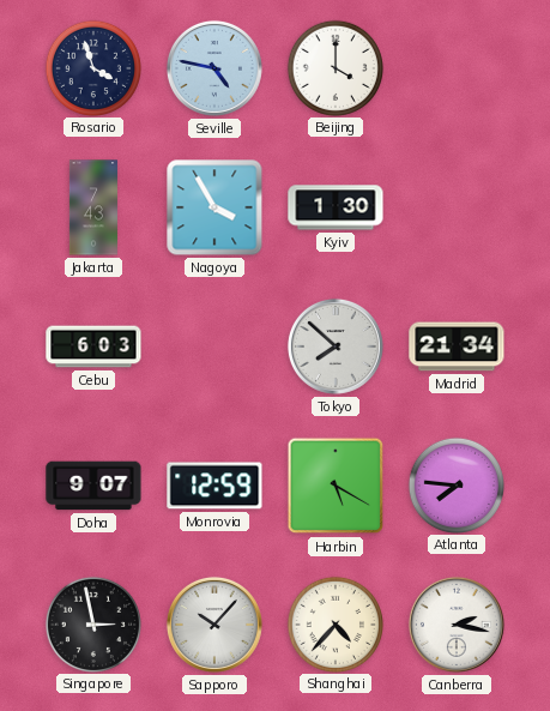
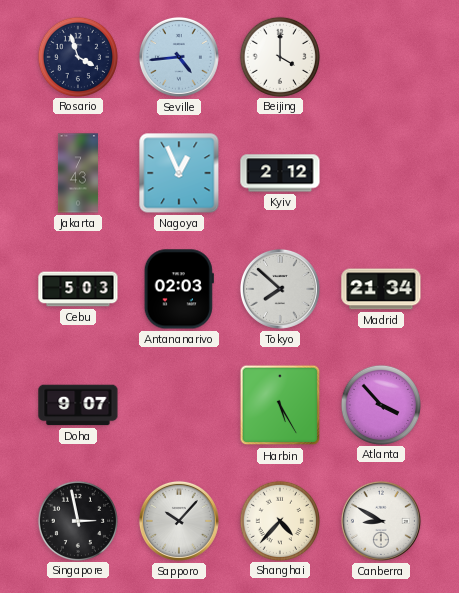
Seville: 4:47 -> 4:44 (179, 57)
Nagoya: 3:55 -> 12:56 (179, 173)
Kyiv: 1:30 -> 2:12 (280, 173)
Cebu: 6:03 -> 5:03 (78, 289)
Antananarivo: none -> 02:03 (179, 289)
Monrovia: 12:59 -> none (214, 486)
Harbin: 5:20 -> 5:25 (280, 405)
Atlanta: 7:46 -> 3:53 (380, 404)
Canberra: 2:17 -> 8:50 (381, 521)
